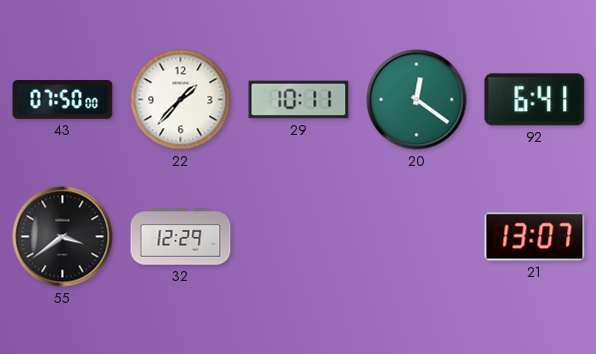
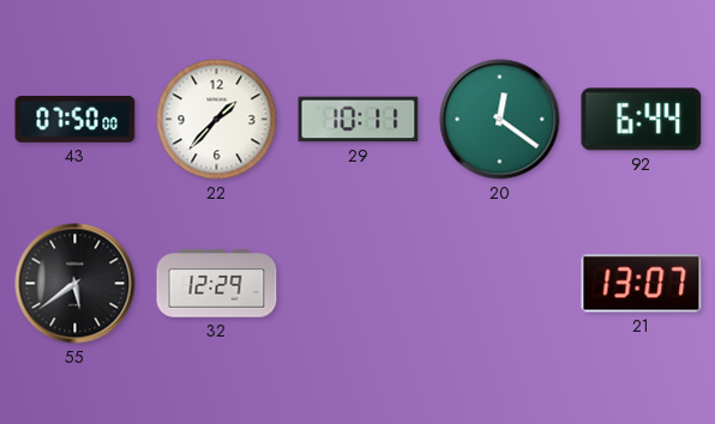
92: 6:41 -> 6:44 (642, 120)
55: 3:39 -> 5:39 (76, 284)
